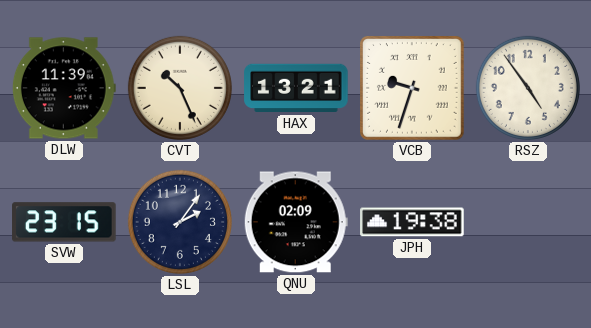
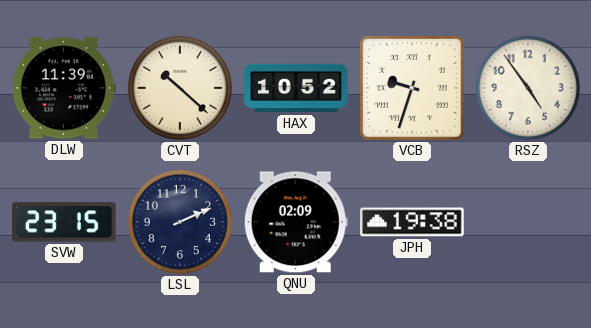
CVT: 10:26 -> 10:22 (180, 88)
HAX: 13:21 -> 10:52 (296, 88)
LSL: 2:06 -> 2:11 (180, 222)
